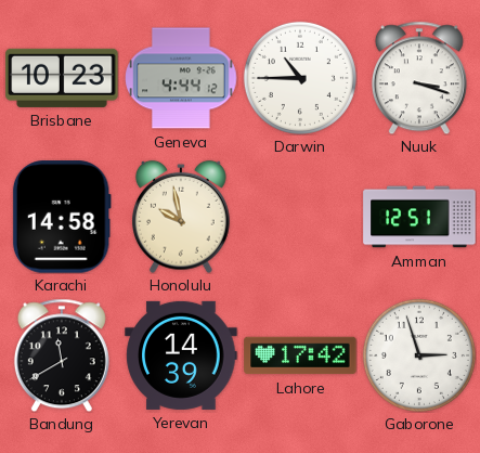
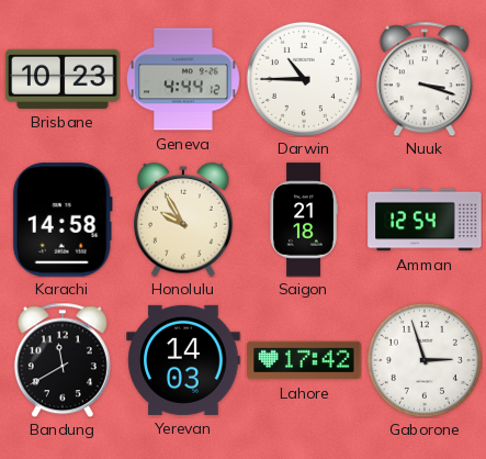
Honolulu: 9:58 -> 9:55 (184, 220)
Saigon: none -> 21:18 (304, 220)
Amman: 12:51 -> 12:54 (425, 220)
Yerevan: 14:39 -> 14:03 (183, 360)
